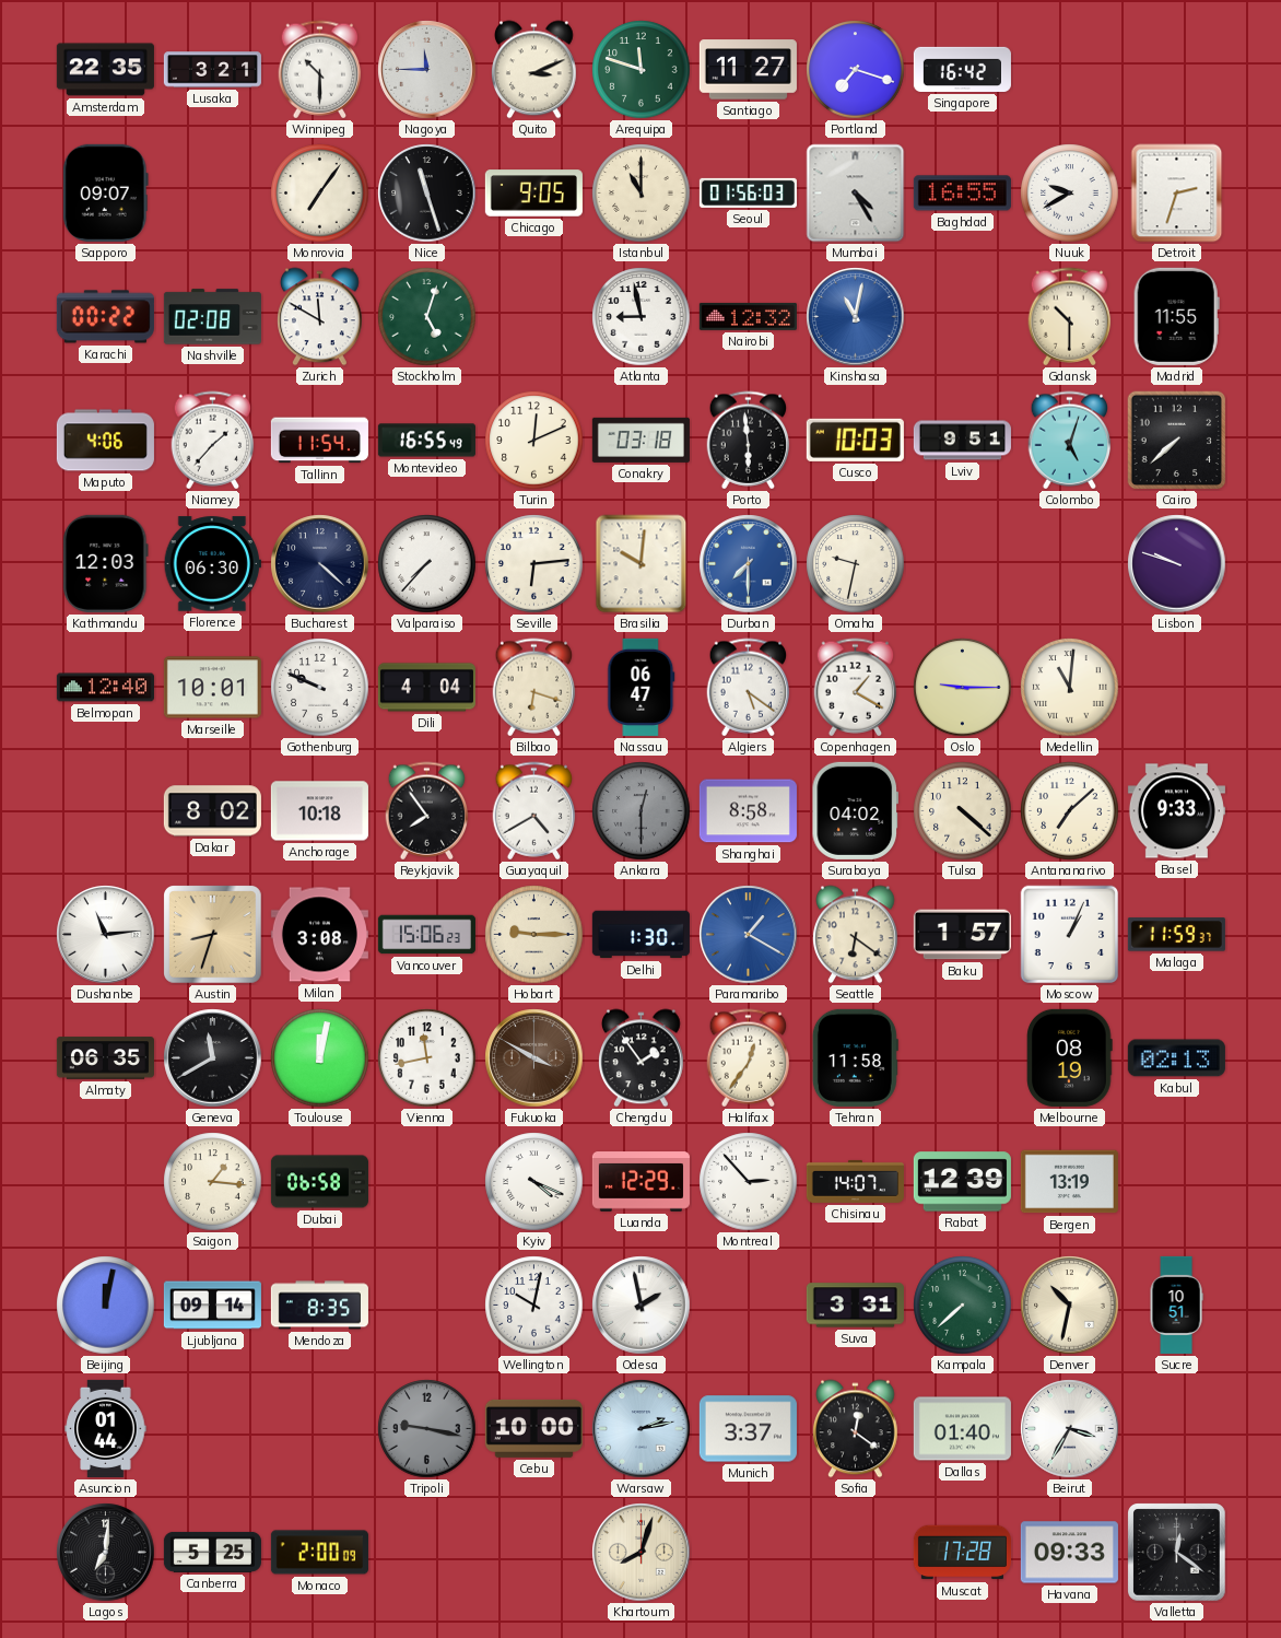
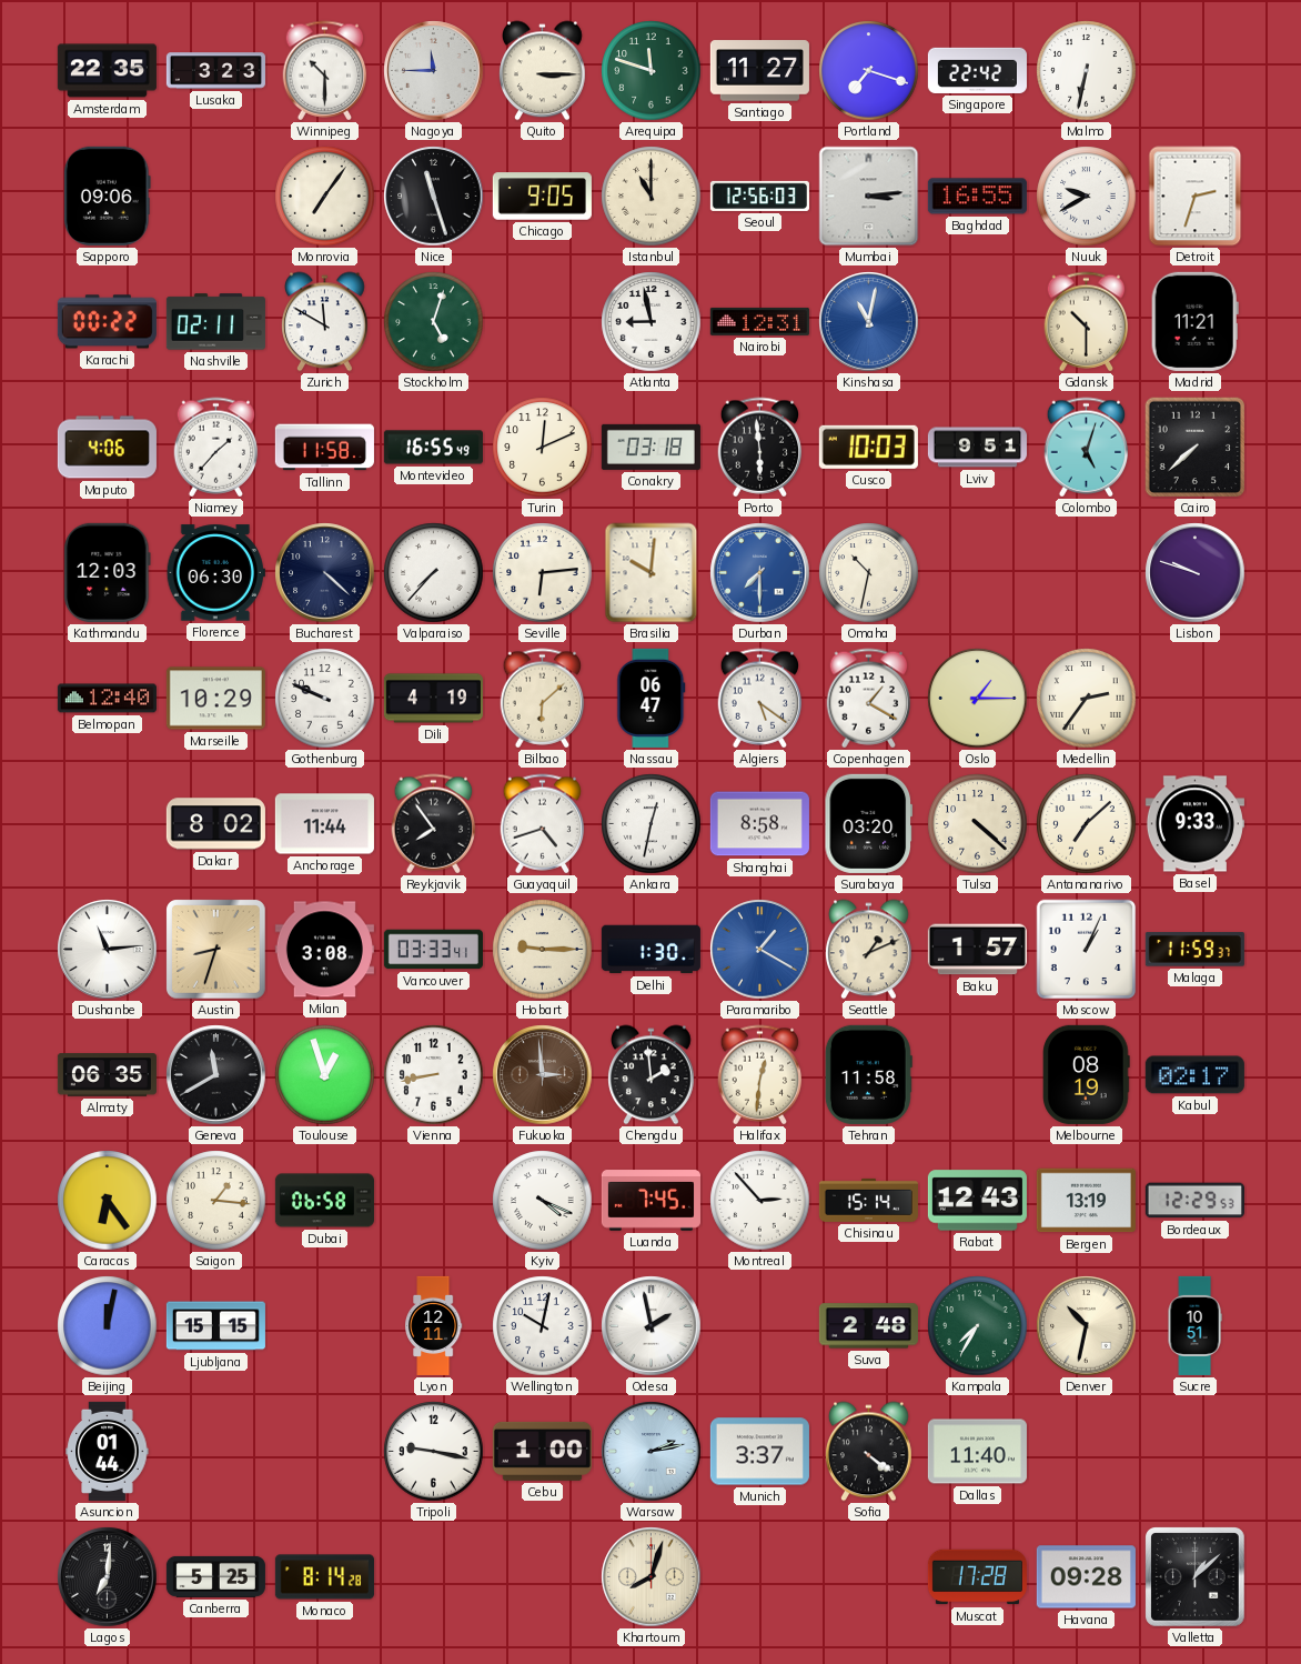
Lusaka: 3:21 -> 3:23 (215, 71)
Quito: 3:11 -> 3:15 (543, 71)
Singapore: 16:42 -> 22:42 (977, 70)
Malmo: none -> 6:32 (1087, 71)
Sapporo: 09:07 -> 09:06 (107, 196)
Seoul: 01:56 -> 12:56 (759, 196)
Mumbai: 4:25 -> 3:14 (869, 197)
Nashville: 02:08 -> 02:11 (215, 322)
Nairobi: 12:32 -> 12:31 (759, 321)
Madrid: 11:55 -> 11:21 (1194, 321)
Tallinn: 11:54 -> 11:58 (324, 448)
Omaha: 9:32 -> 10:32 (869, 573)
Marseille: 10:01 -> 10:29 (215, 699)
Dili: 4:04 -> 4:19 (433, 699)
Bilbao: 6:18 -> 6:08 (543, 699)
Oslo: 9:15 -> 1:15 (978, 699)
Medellin: 11:01 -> 2:36 (1087, 699)
Anchorage: 10:18 -> 11:44 (324, 824)
Guayaquil: 4:40 -> 4:42 (543, 824)
Ankara: 12:30 -> 12:32 (652, 824)
Ankara dial: grey -> white (652, 824)
Surabaya: 04:02 -> 03:20 (869, 823)
Vancouver: 15:06 -> 03:33 (433, 950)
Seattle: 6:21 -> 1:11 (869, 950)
Toulouse: 12:02 -> 12:57 (325, 1075)
Vienna: 11:43 -> 8:43 (434, 1075)
Fukuoka: 3:50 -> 2:59 (543, 1075)
Chengdu: 1:54 -> 1:59 (652, 1075)
Halifax: 12:36 -> 12:31 (760, 1075)
Kabul: 02:13 -> 02:17 (1194, 1075)
Caracas: none -> 6:24 (108, 1201)
Luanda: 12:29 -> 7:45 (650, 1201)
Chisinau: 14:07 -> 15:14 (868, 1200)
Rabat: 12:39 -> 12:43 (977, 1201)
Bordeaux: none -> 12:29 (1194, 1201)
Ljubljana: 09:14 -> 15:15 (215, 1326)
Mendoza: 8:35 -> none (319, 1306)
Lyon: none -> 12:11 (434, 1325)
Suva: 3:31 -> 2:48 (868, 1326)
Kampala: 7:38 -> 7:35 (978, 1326)
Tripoli dial: grey -> white (434, 1452)
Cebu: 10:00 -> 1:00 (542, 1451)
Sofia: 12:21 -> 4:21 (869, 1452)
Dallas: 01:40 -> 11:40 (977, 1452)
Beirut: 3:35 -> none (1070, 1429)
Monaco: 2:00 -> 8:14 (324, 1577)
Havana: 09:33 -> 09:28 (1086, 1577)
Valletta: 12:21 -> 1:08 (1196, 1577)
